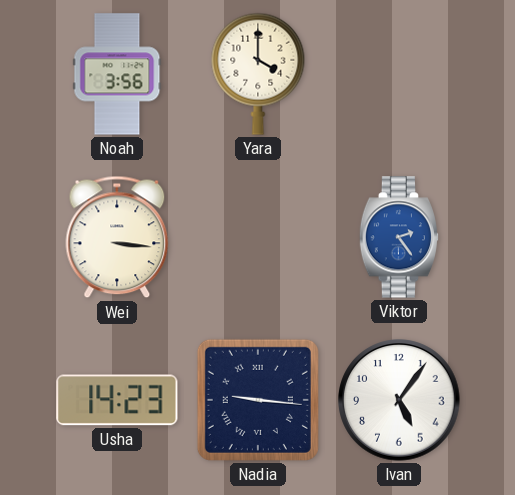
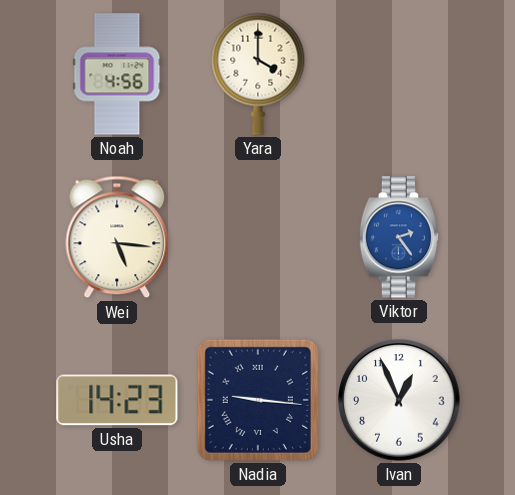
Noah: 3:56 -> 4:56 (117, 74)
Wei: 3:16 -> 5:16 (117, 237)
Ivan: 5:06 -> 12:56 (399, 400)
